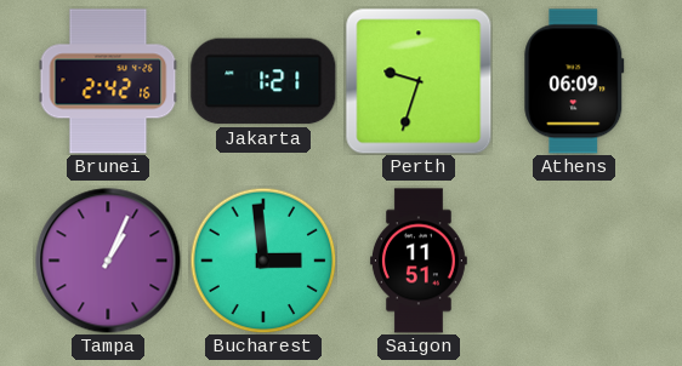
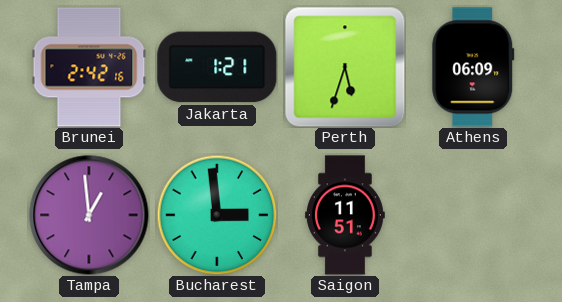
Perth: 9:33 -> 5:33 (345, 67)
Tampa: 1:04 -> 12:59 (89, 215)
